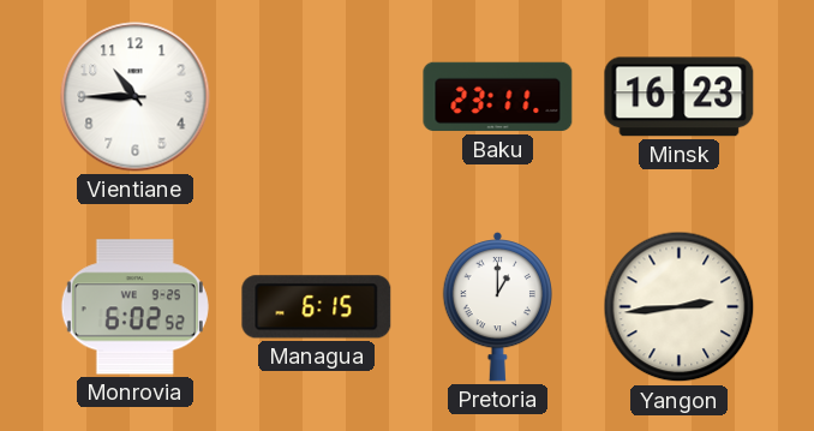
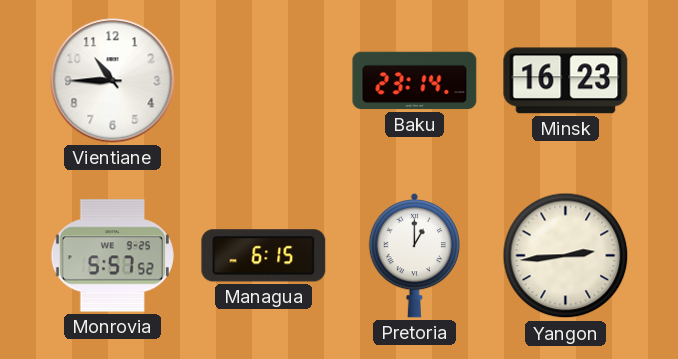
Baku: 23:11 -> 23:14 (415, 81)
Monrovia: 6:02 -> 5:57 (112, 256)
